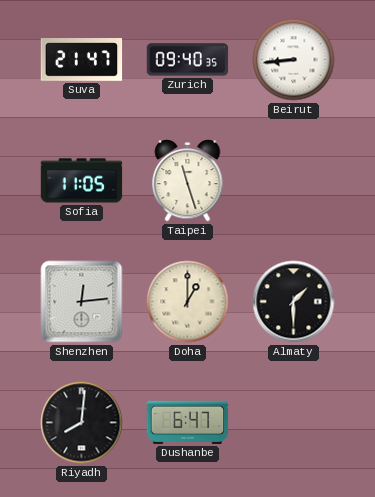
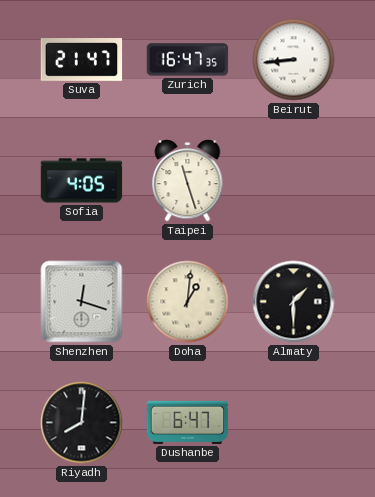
Zurich: 09:40 -> 16:47 (188, 60)
Sofia: 11:05 -> 4:05 (82, 181)
Shenzhen: 12:14 -> 12:18 (82, 302)
Doha: 1:00 -> 1:01 (188, 302)
